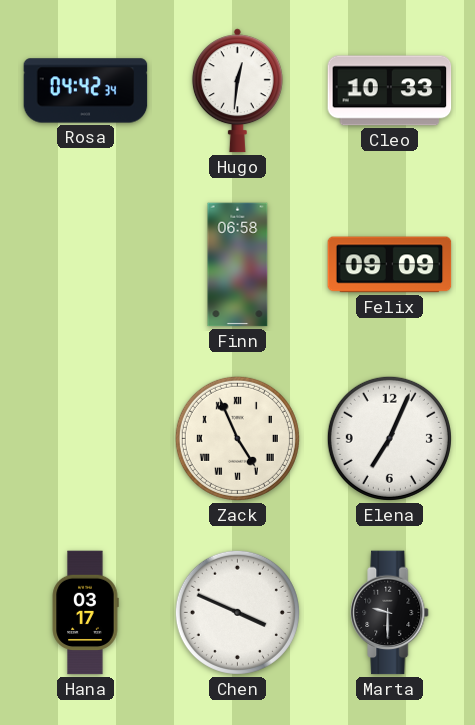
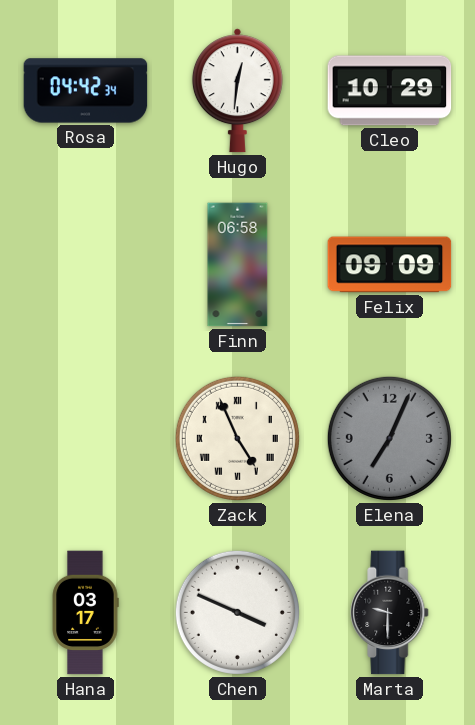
Cleo: 10:33 -> 10:29 (390, 91)
Elena dial: white -> grey (389, 438)
